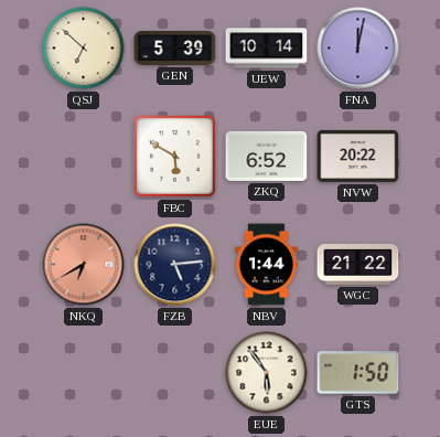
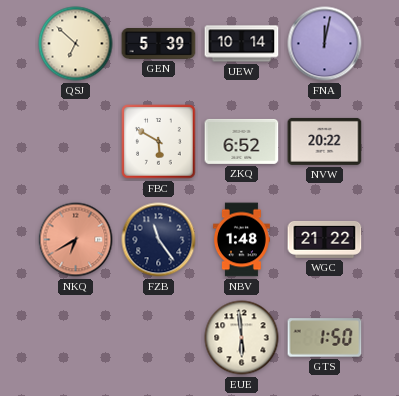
FZB: 5:14 -> 11:24 (159, 240)
NBV: 1:44 -> 1:48 (241, 240)
EUE: 5:54 -> 5:59 (242, 338)
